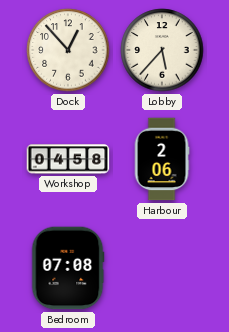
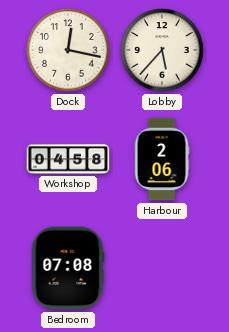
Dock: 12:53 -> 12:17 (68, 50)
